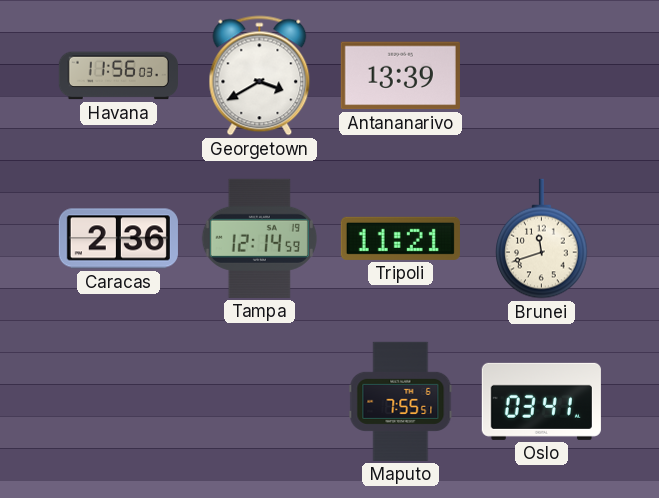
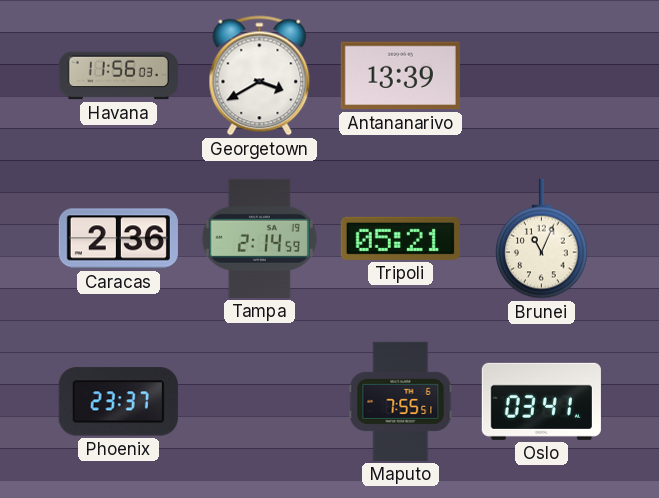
Tampa: 12:14 -> 2:14 (259, 238)
Tripoli: 11:21 -> 05:21 (400, 238)
Brunei: 11:42 -> 11:04 (542, 239)
Phoenix: none -> 23:37 (118, 402)
